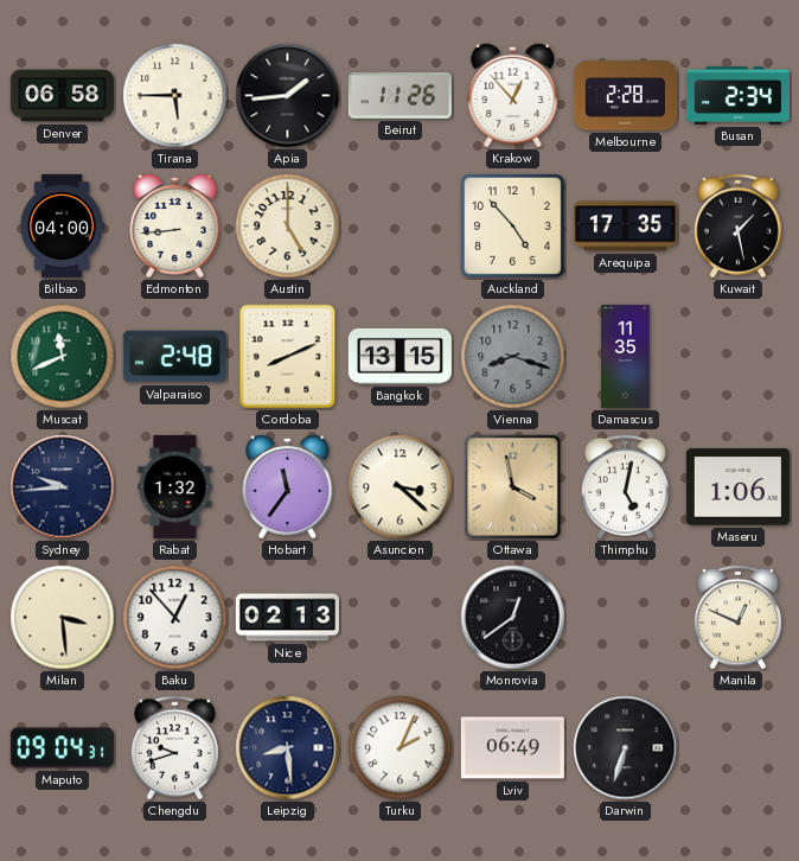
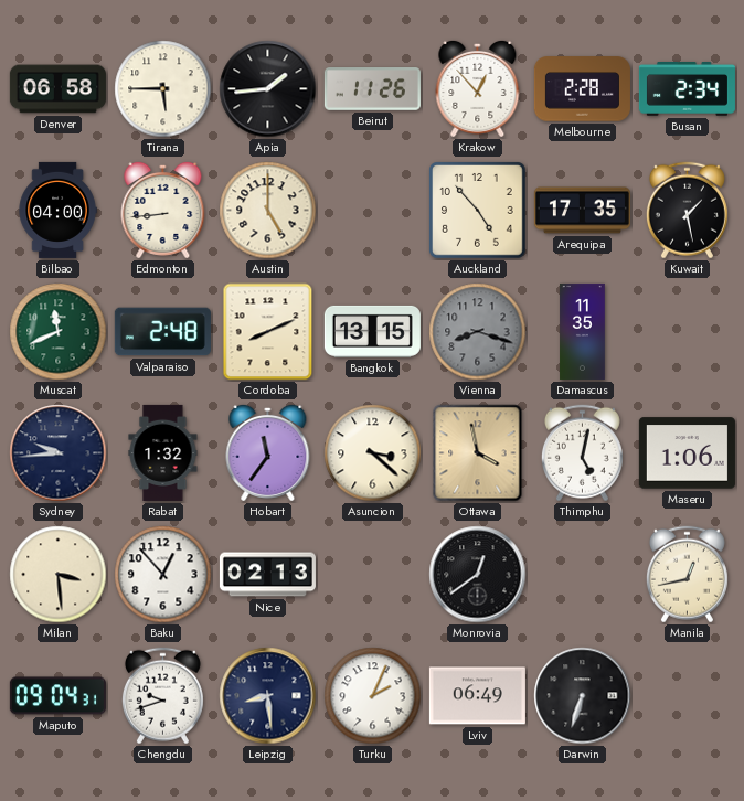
Manila: 12:49 -> 12:43 (687, 575)
